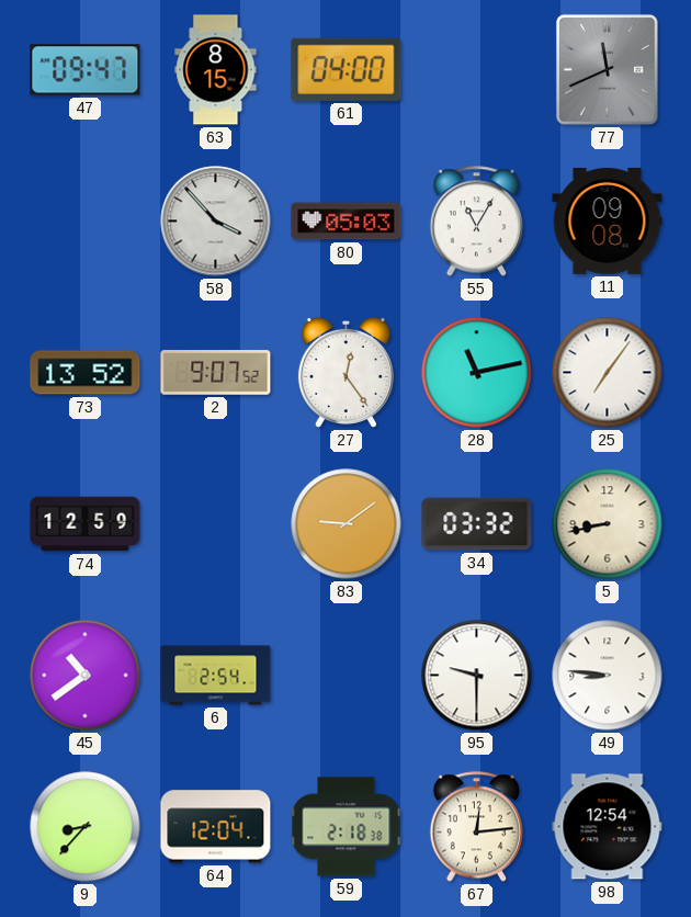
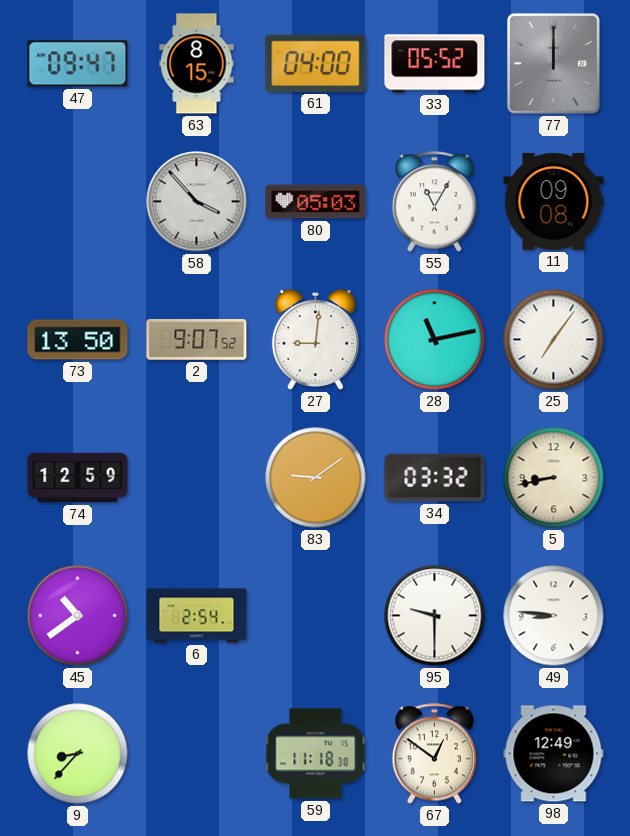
33: none -> 05:52 (435, 64)
77: 11:41 -> 12:00 (553, 63)
73: 13:52 -> 13:50 (78, 340)
27: 12:24 -> 9:01 (315, 339)
64: 12:04 -> none (216, 827)
59: 2:18 -> 11:18 (316, 754)
67: 12:14 -> 12:51 (434, 754)
98: 12:54 -> 12:49 (554, 754)
